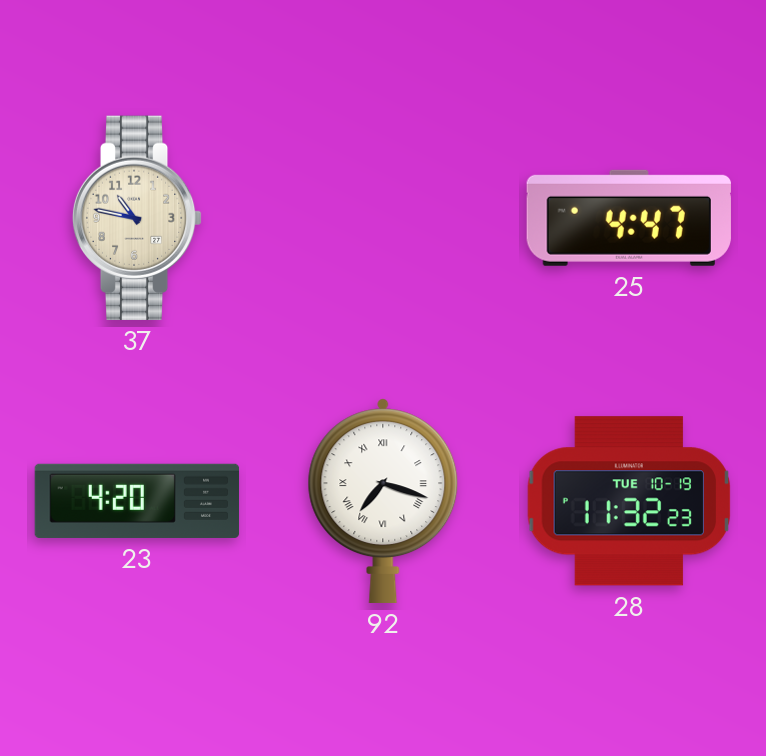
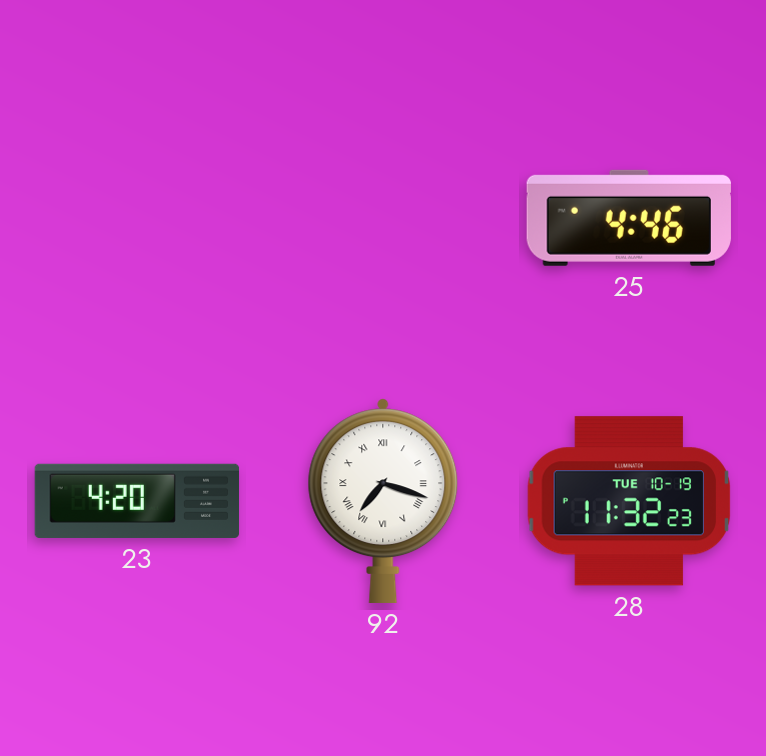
37: 10:47 -> none (137, 218)
25: 4:47 -> 4:46 (629, 218)
